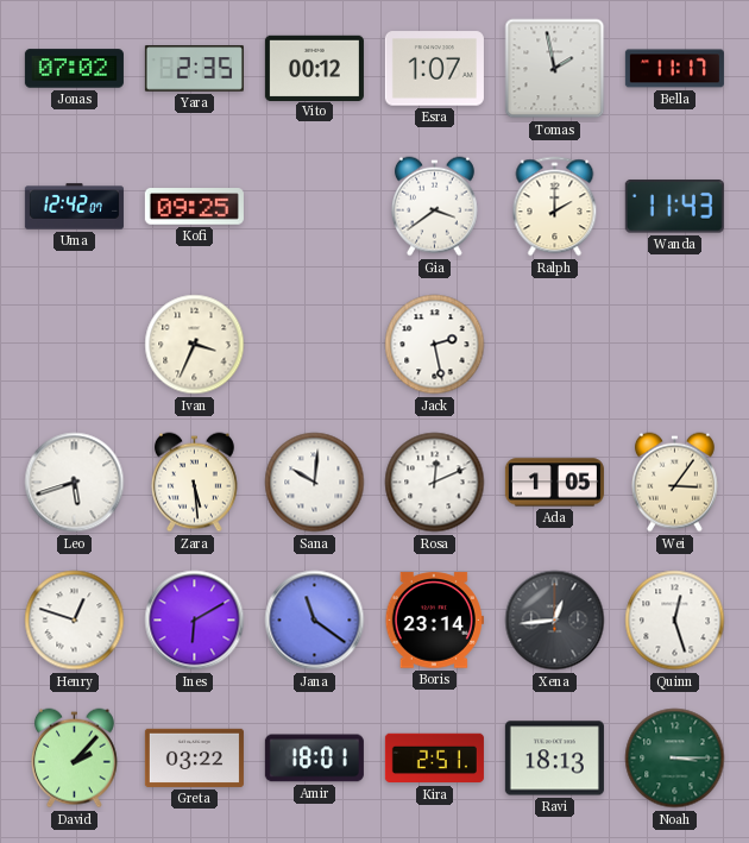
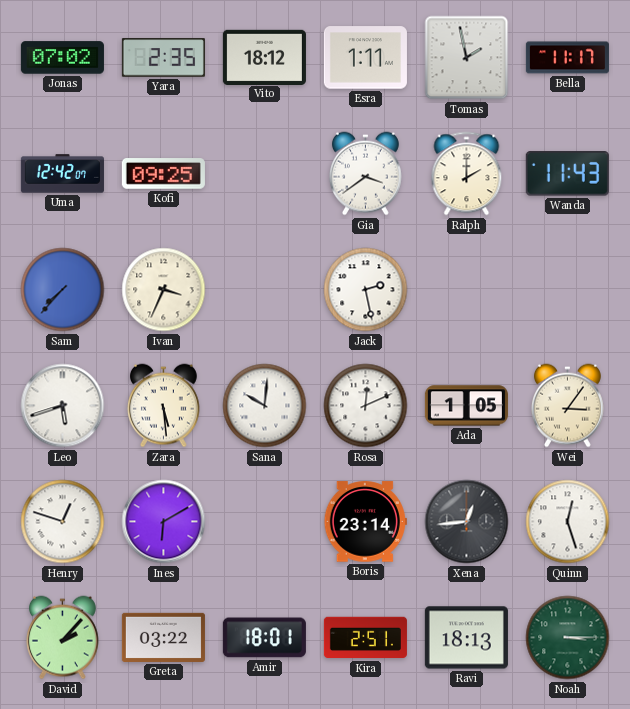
Vito: 00:12 -> 18:12 (264, 57)
Esra: 1:07 -> 1:11 (365, 58)
Sam: none -> 7:37 (63, 290)
Jana: 11:21 -> none (315, 621)
